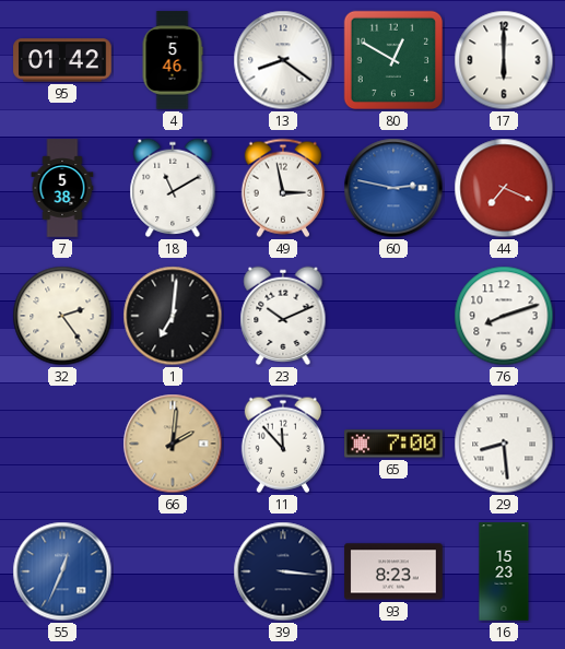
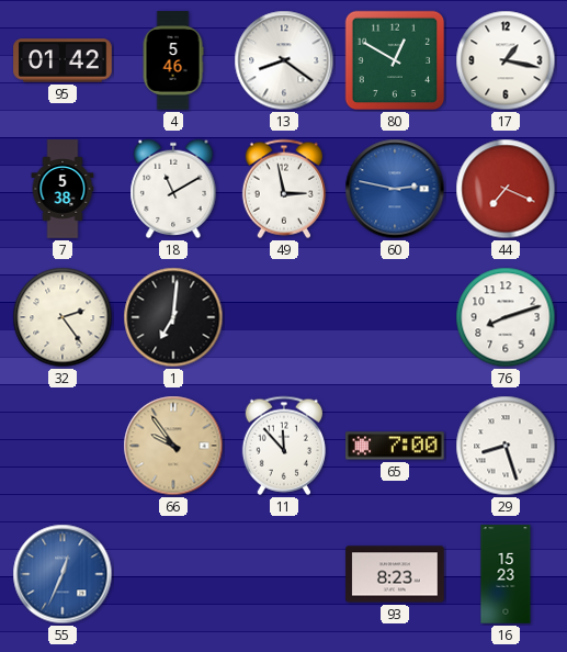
17: 6:00 -> 1:17 (506, 60)
23: 10:11 -> none (283, 316)
66: 2:01 -> 9:54 (173, 446)
29: 8:29 -> 8:27 (506, 446)
39: 3:16 -> none (283, 571)
